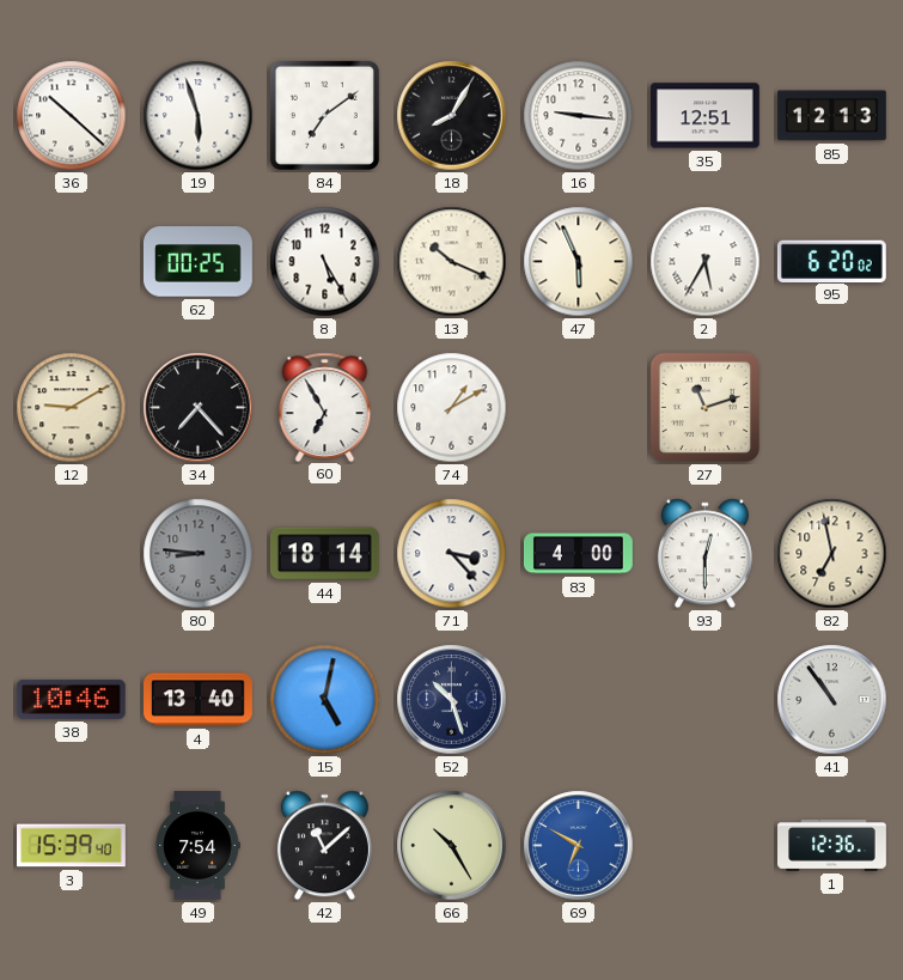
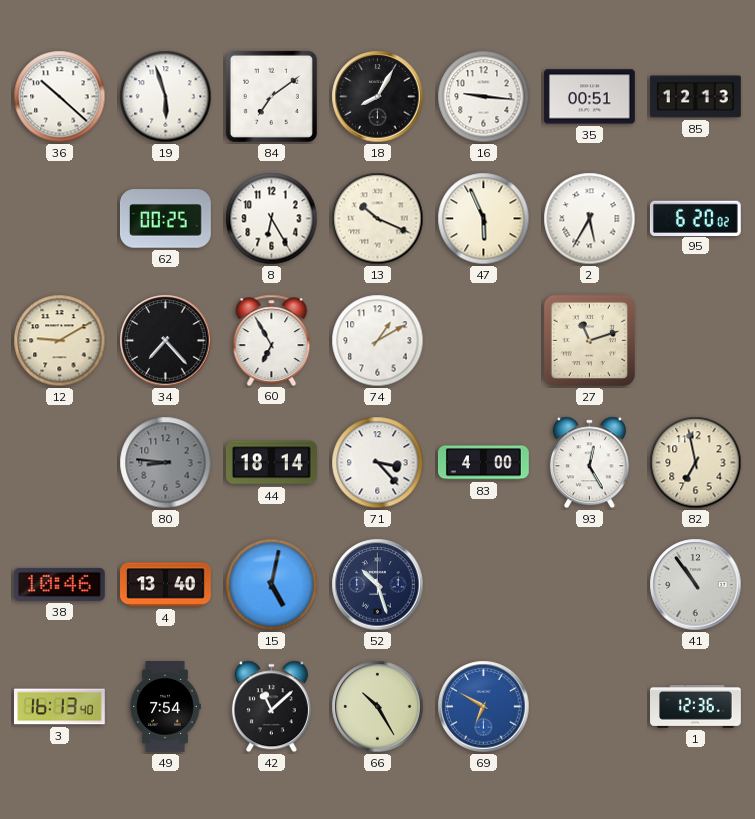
35: 12:51 -> 00:51 (590, 97)
8: 5:25 -> 6:25 (272, 219)
93: 12:30 -> 12:25 (589, 463)
3: 15:39 -> 16:13 (60, 707)
